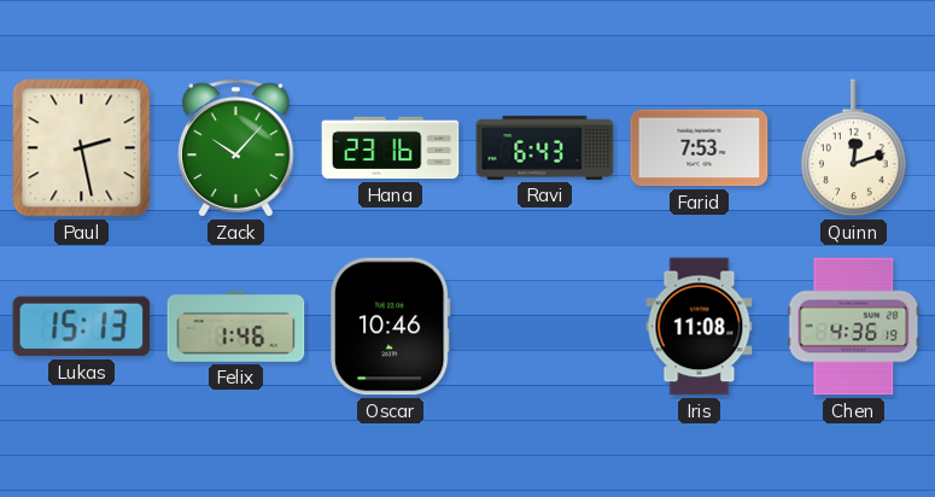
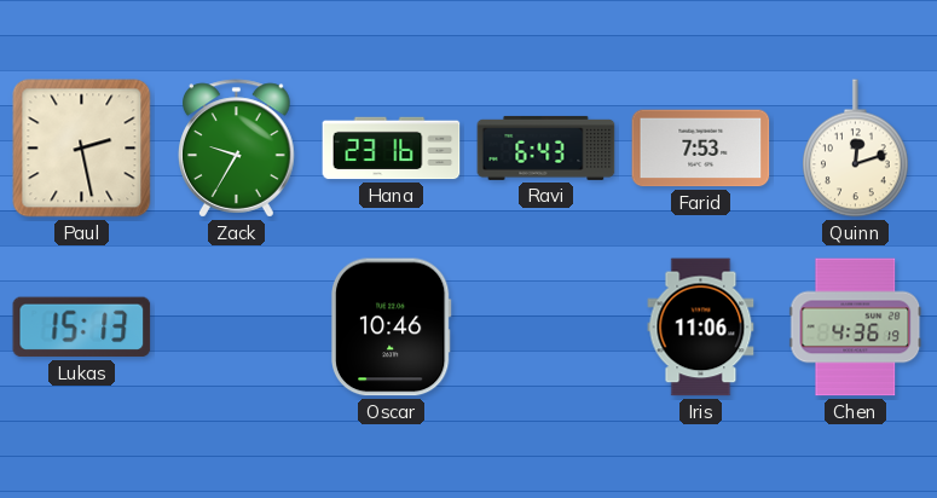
Zack: 10:07 -> 9:35 (237, 149)
Felix: 1:46 -> none (236, 327)
Iris: 11:08 -> 11:06 (701, 328)
